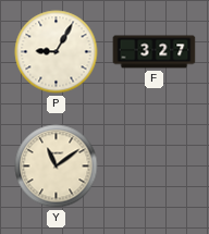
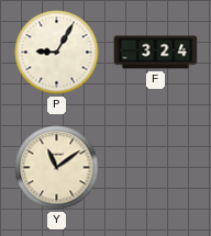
F: 3:27 -> 3:24 (156, 53)
